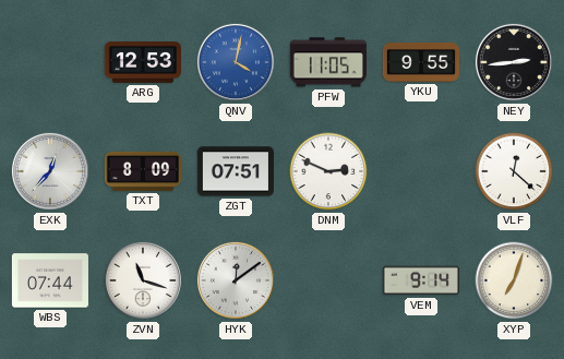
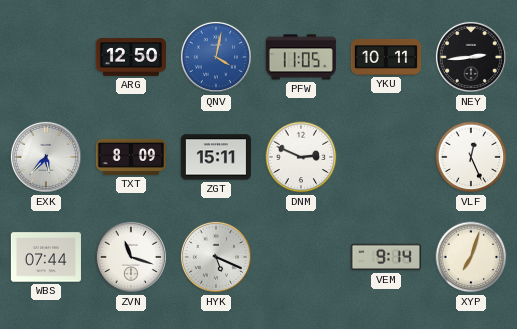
ARG: 12:53 -> 12:50 (130, 58)
YKU: 9:55 -> 10:11 (385, 57)
EXK: 12:37 -> 5:37 (46, 157)
ZGT: 07:51 -> 15:11 (216, 157)
VLF: 12:22 -> 12:26 (471, 157)
HYK: 12:09 -> 5:19 (216, 257)
